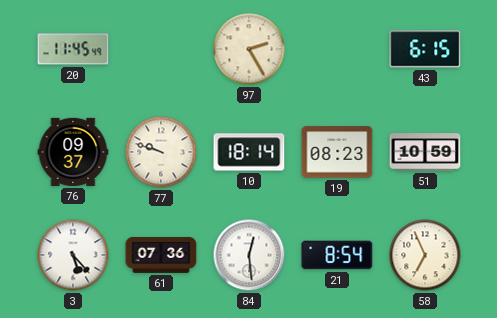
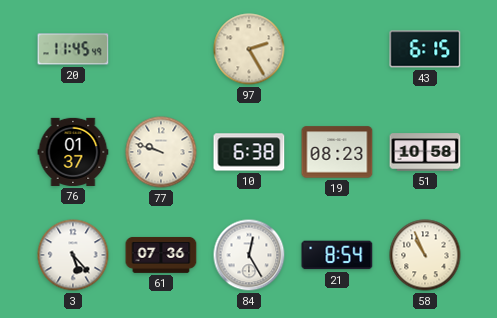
76: 09:37 -> 01:37 (73, 152)
10: 18:14 -> 6:38 (249, 152)
51: 10:59 -> 10:58 (425, 152)
84: 12:29 -> 12:25 (249, 255)
58: 6:56 -> 10:56 (425, 255)
